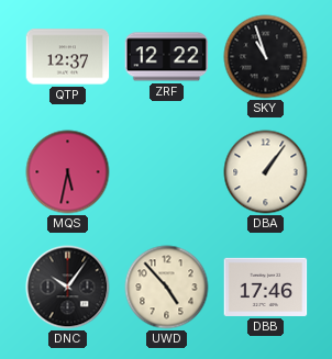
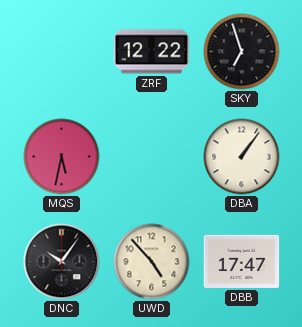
QTP: 12:37 -> none (68, 57)
SKY: 10:57 -> 6:57 (242, 52)
DBB: 17:46 -> 17:47 (242, 261)
